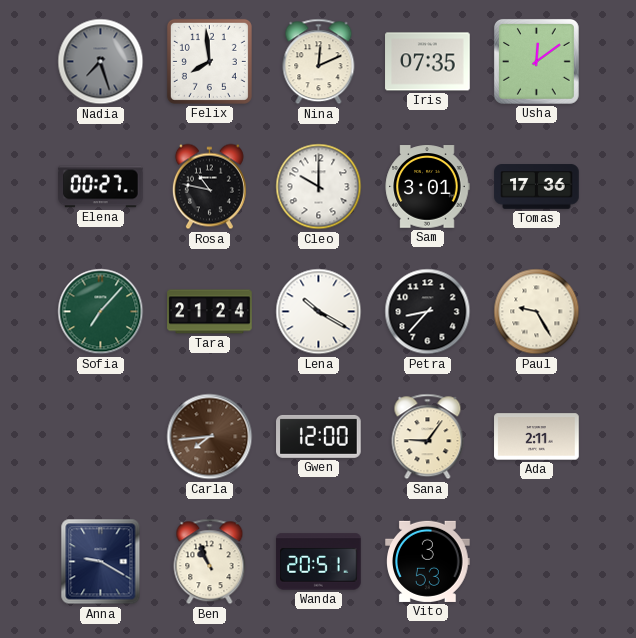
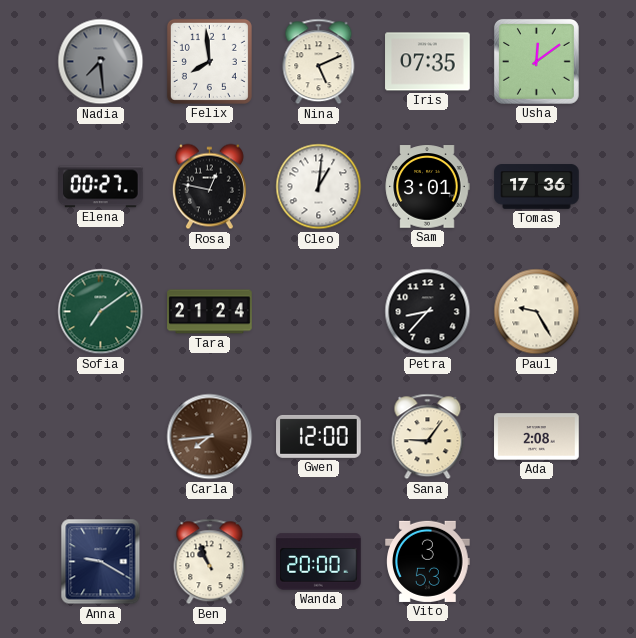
Nadia: 7:27 -> 7:29 (101, 62)
Nina: 12:11 -> 5:11 (319, 62)
Rosa: 10:47 -> 12:47 (209, 187)
Cleo: 10:00 -> 1:01 (319, 187)
Sofia: 7:07 -> 7:09 (101, 312)
Lena: 10:20 -> none (319, 312)
Ada: 2:11 -> 2:08 (537, 437)
Wanda: 20:51 -> 20:00 (319, 562)
